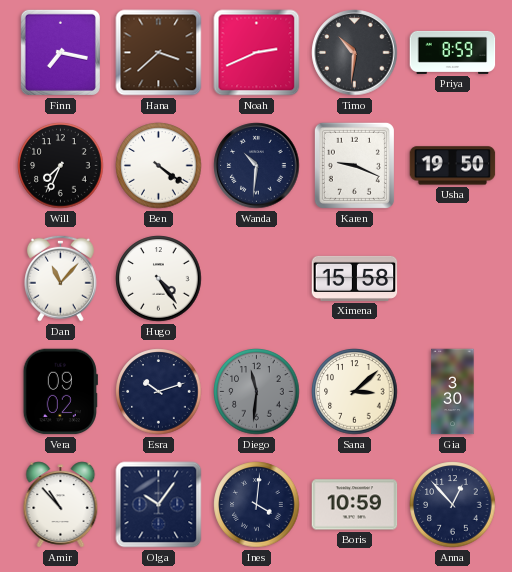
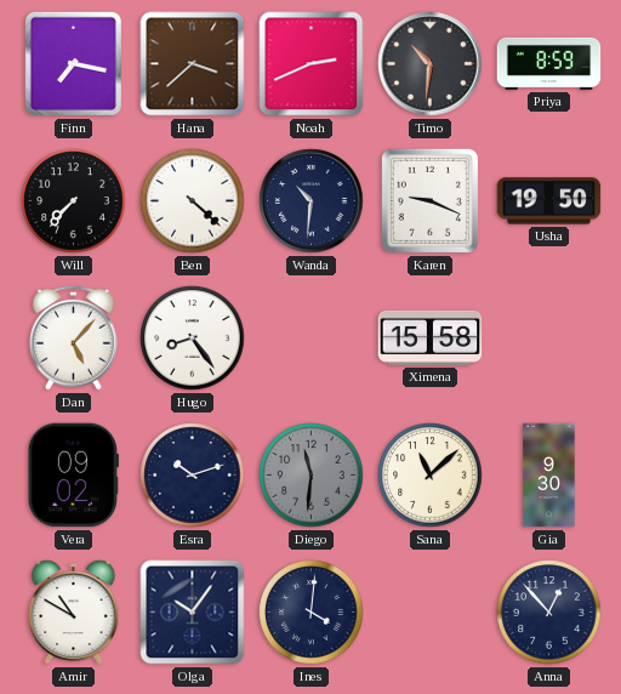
Will: 7:34 -> 7:37 (74, 201)
Ben: 4:21 -> 4:22 (193, 201)
Dan: 11:07 -> 5:07 (74, 337)
Hugo: 4:24 -> 8:24 (193, 339)
Sana: 3:08 -> 11:08 (431, 476)
Gia: 3:30 -> 9:30 (549, 476)
Amir: 10:53 -> 10:50 (74, 613)
Boris: 10:59 -> none (355, 505)
